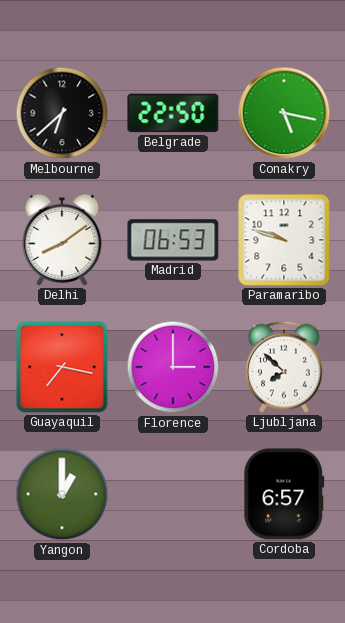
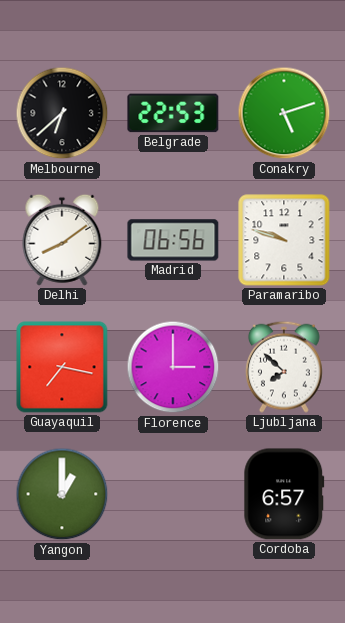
Belgrade: 22:50 -> 22:53 (173, 113)
Conakry: 5:17 -> 5:12 (284, 113)
Madrid: 06:53 -> 06:56 (173, 240)
